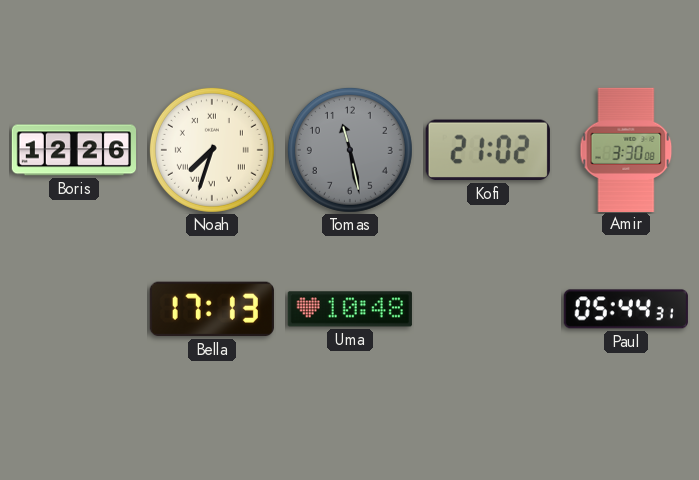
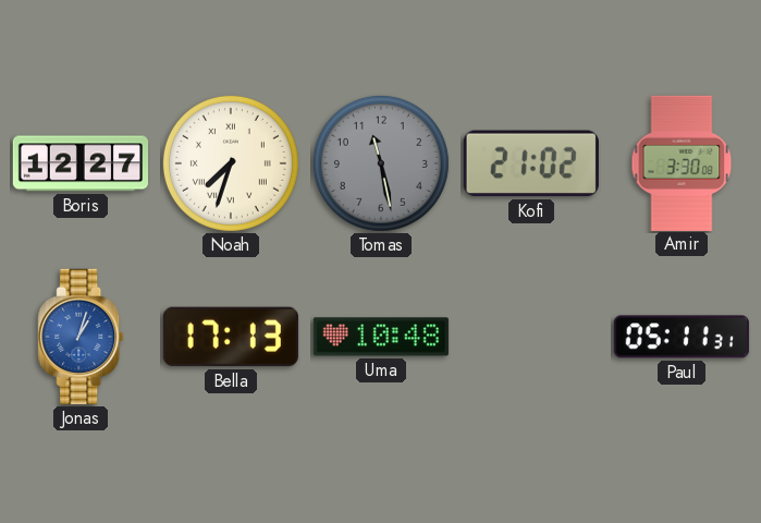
Boris: 12:26 -> 12:27 (79, 163)
Jonas: none -> 1:03 (81, 337)
Paul: 05:44 -> 05:11 (682, 337)
